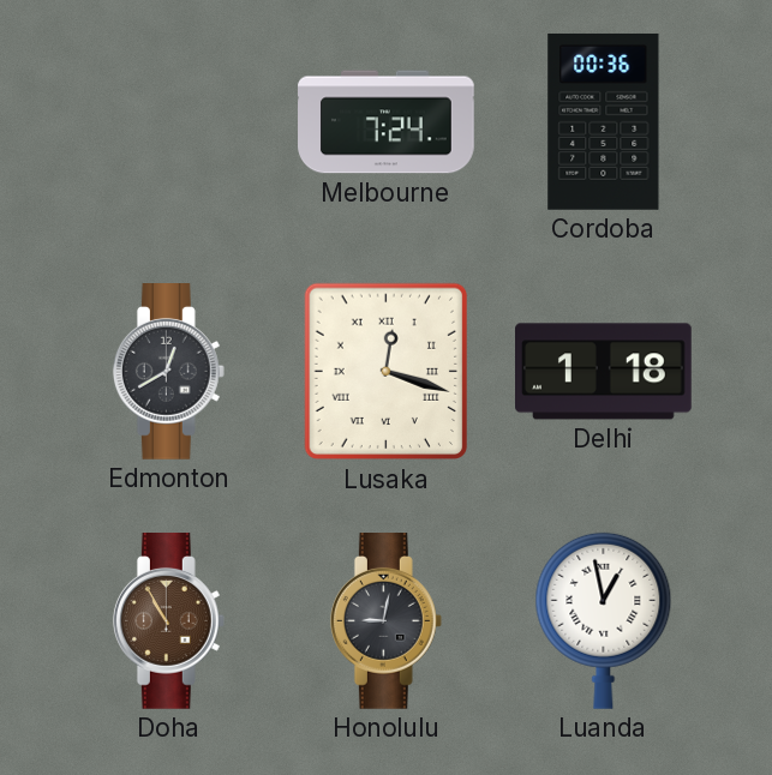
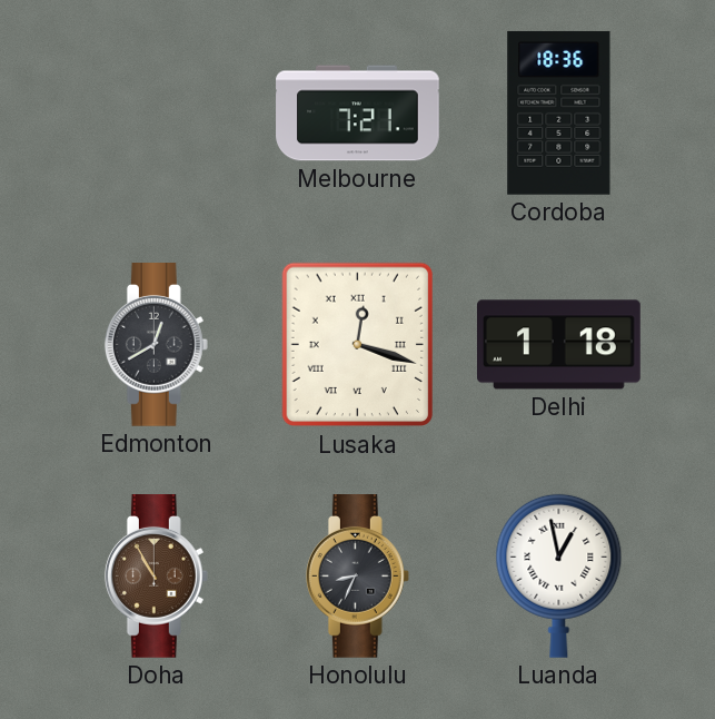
Melbourne: 7:24 -> 7:21 (358, 114)
Cordoba: 00:36 -> 18:36 (559, 112)
Honolulu: 9:02 -> 8:34 (357, 577)
